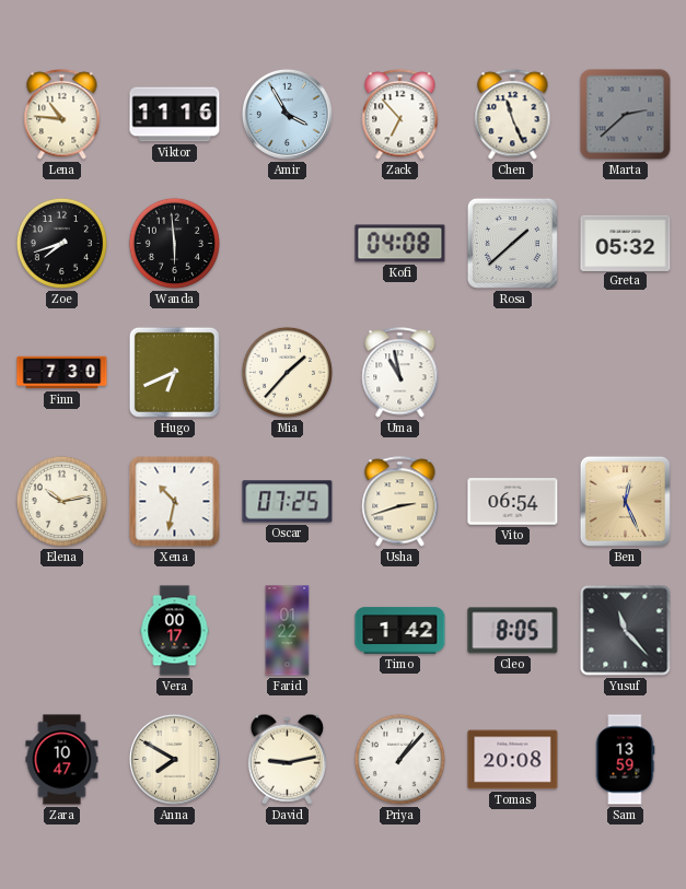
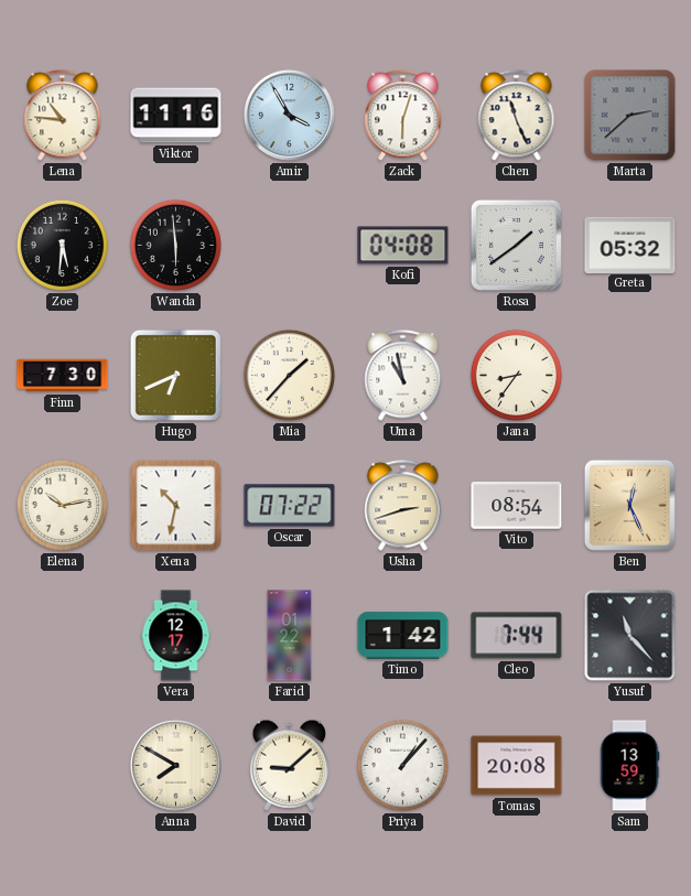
Zack: 6:53 -> 6:03 (403, 116)
Zoe: 7:42 -> 5:31 (62, 245)
Rosa: 1:38 -> 1:39 (516, 245)
Jana: none -> 8:36 (516, 375)
Oscar: 07:25 -> 07:22 (290, 506)
Vito: 06:54 -> 08:54 (517, 506)
Vera: 00:17 -> 12:17 (176, 636)
Cleo: 8:05 -> 7:44 (517, 636)
Zara: 10:47 -> none (62, 760)
David: 9:13 -> 9:08 (290, 765)
